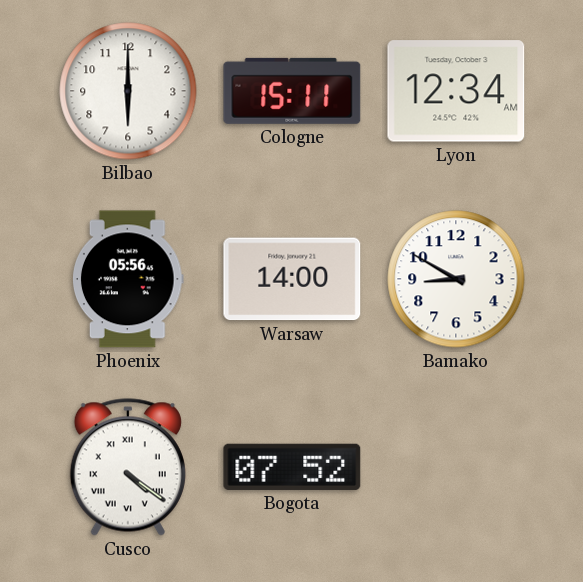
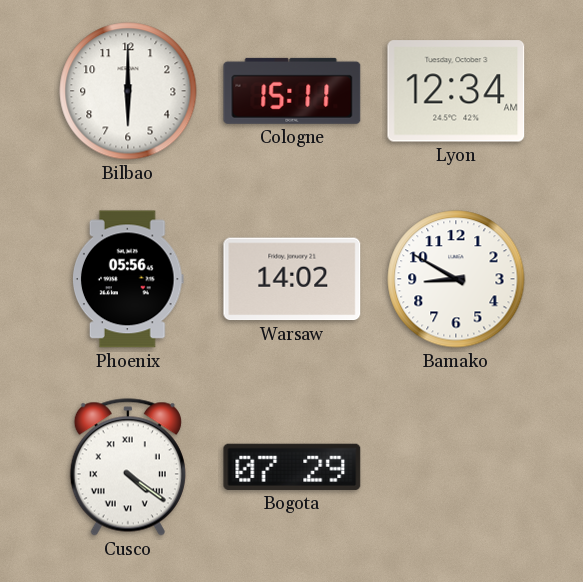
Warsaw: 14:00 -> 14:02 (292, 279)
Bogota: 07:52 -> 07:29 (292, 467)
